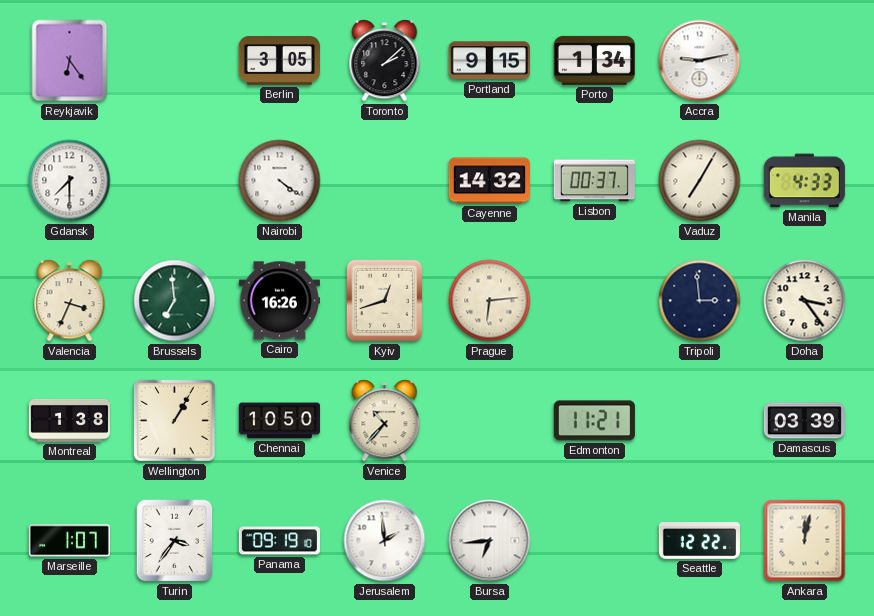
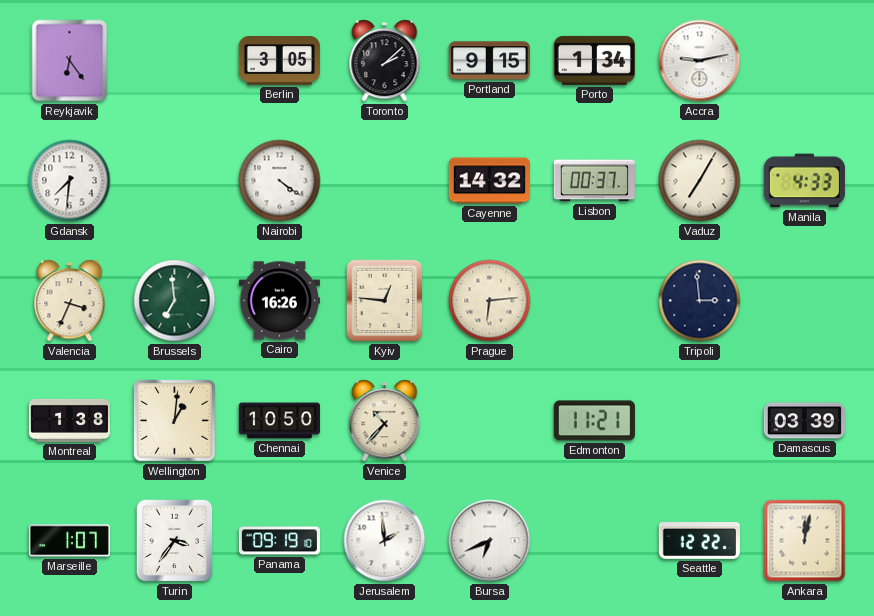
Gdansk: 7:30 -> 7:31 (70, 181)
Kyiv: 12:42 -> 12:46 (385, 301)
Doha: 3:24 -> none (805, 301)
Wellington: 1:05 -> 1:01 (175, 421)
Bursa: 6:44 -> 6:41 (490, 541)
